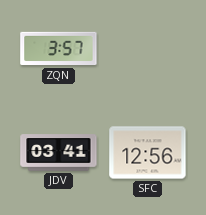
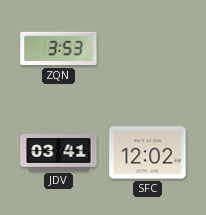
ZQN: 3:57 -> 3:53 (59, 49)
SFC: 12:56 -> 12:02 (148, 153)
